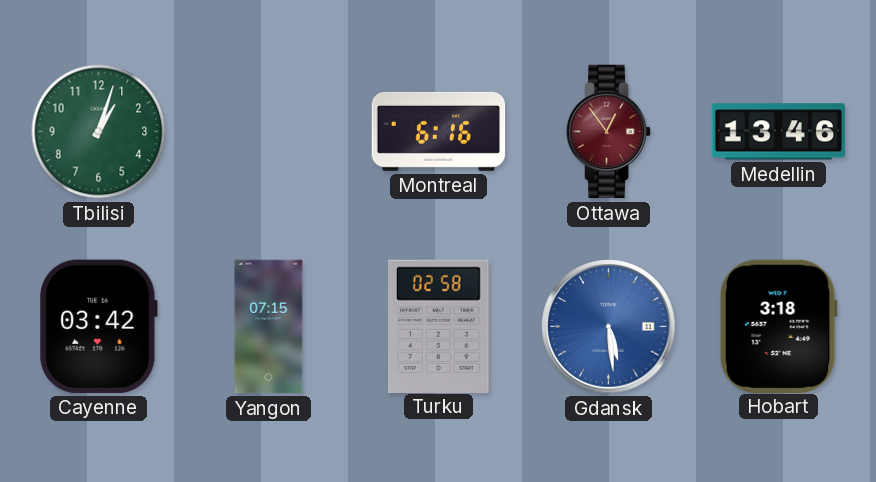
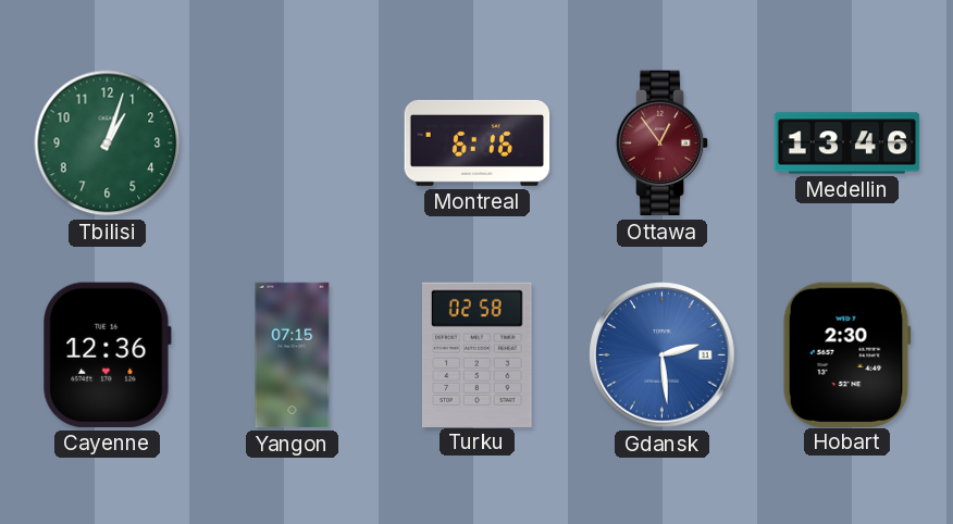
Cayenne: 03:42 -> 12:36 (107, 354)
Gdansk: 5:29 -> 2:29 (663, 355)
Hobart: 3:18 -> 2:30 (846, 354)
